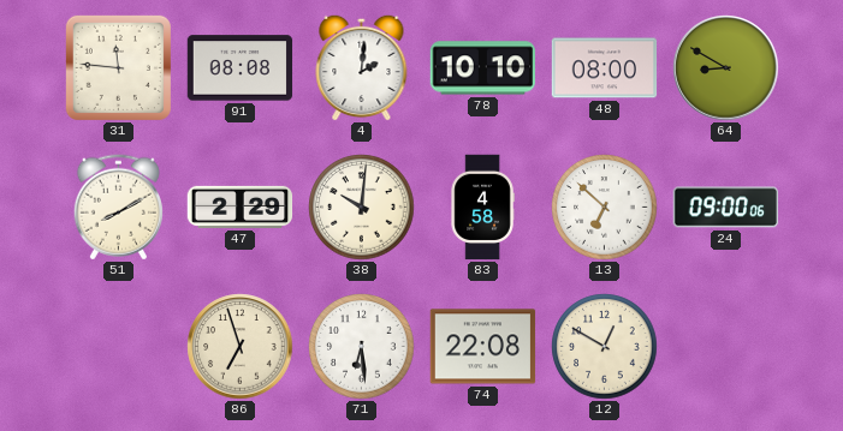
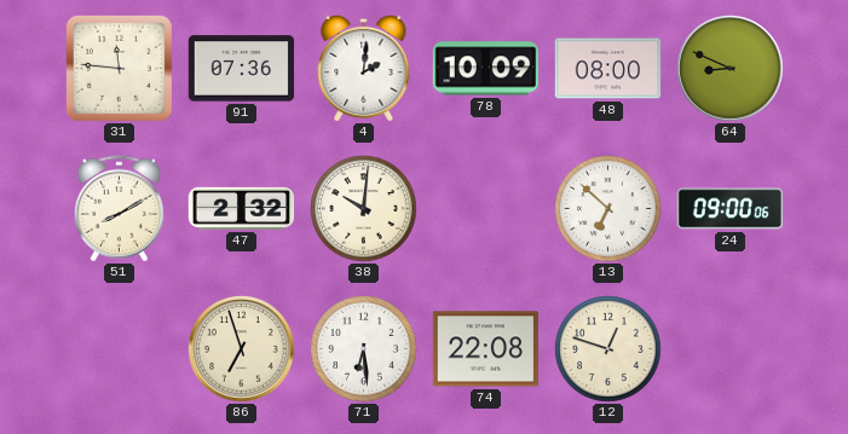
91: 08:08 -> 07:36 (242, 69)
78: 10:10 -> 10:09 (486, 69)
64: 8:50 -> 8:49 (731, 69)
47: 2:29 -> 2:32 (242, 208)
83: 4:58 -> none (482, 208)
12: 12:50 -> 12:48 (608, 349)
